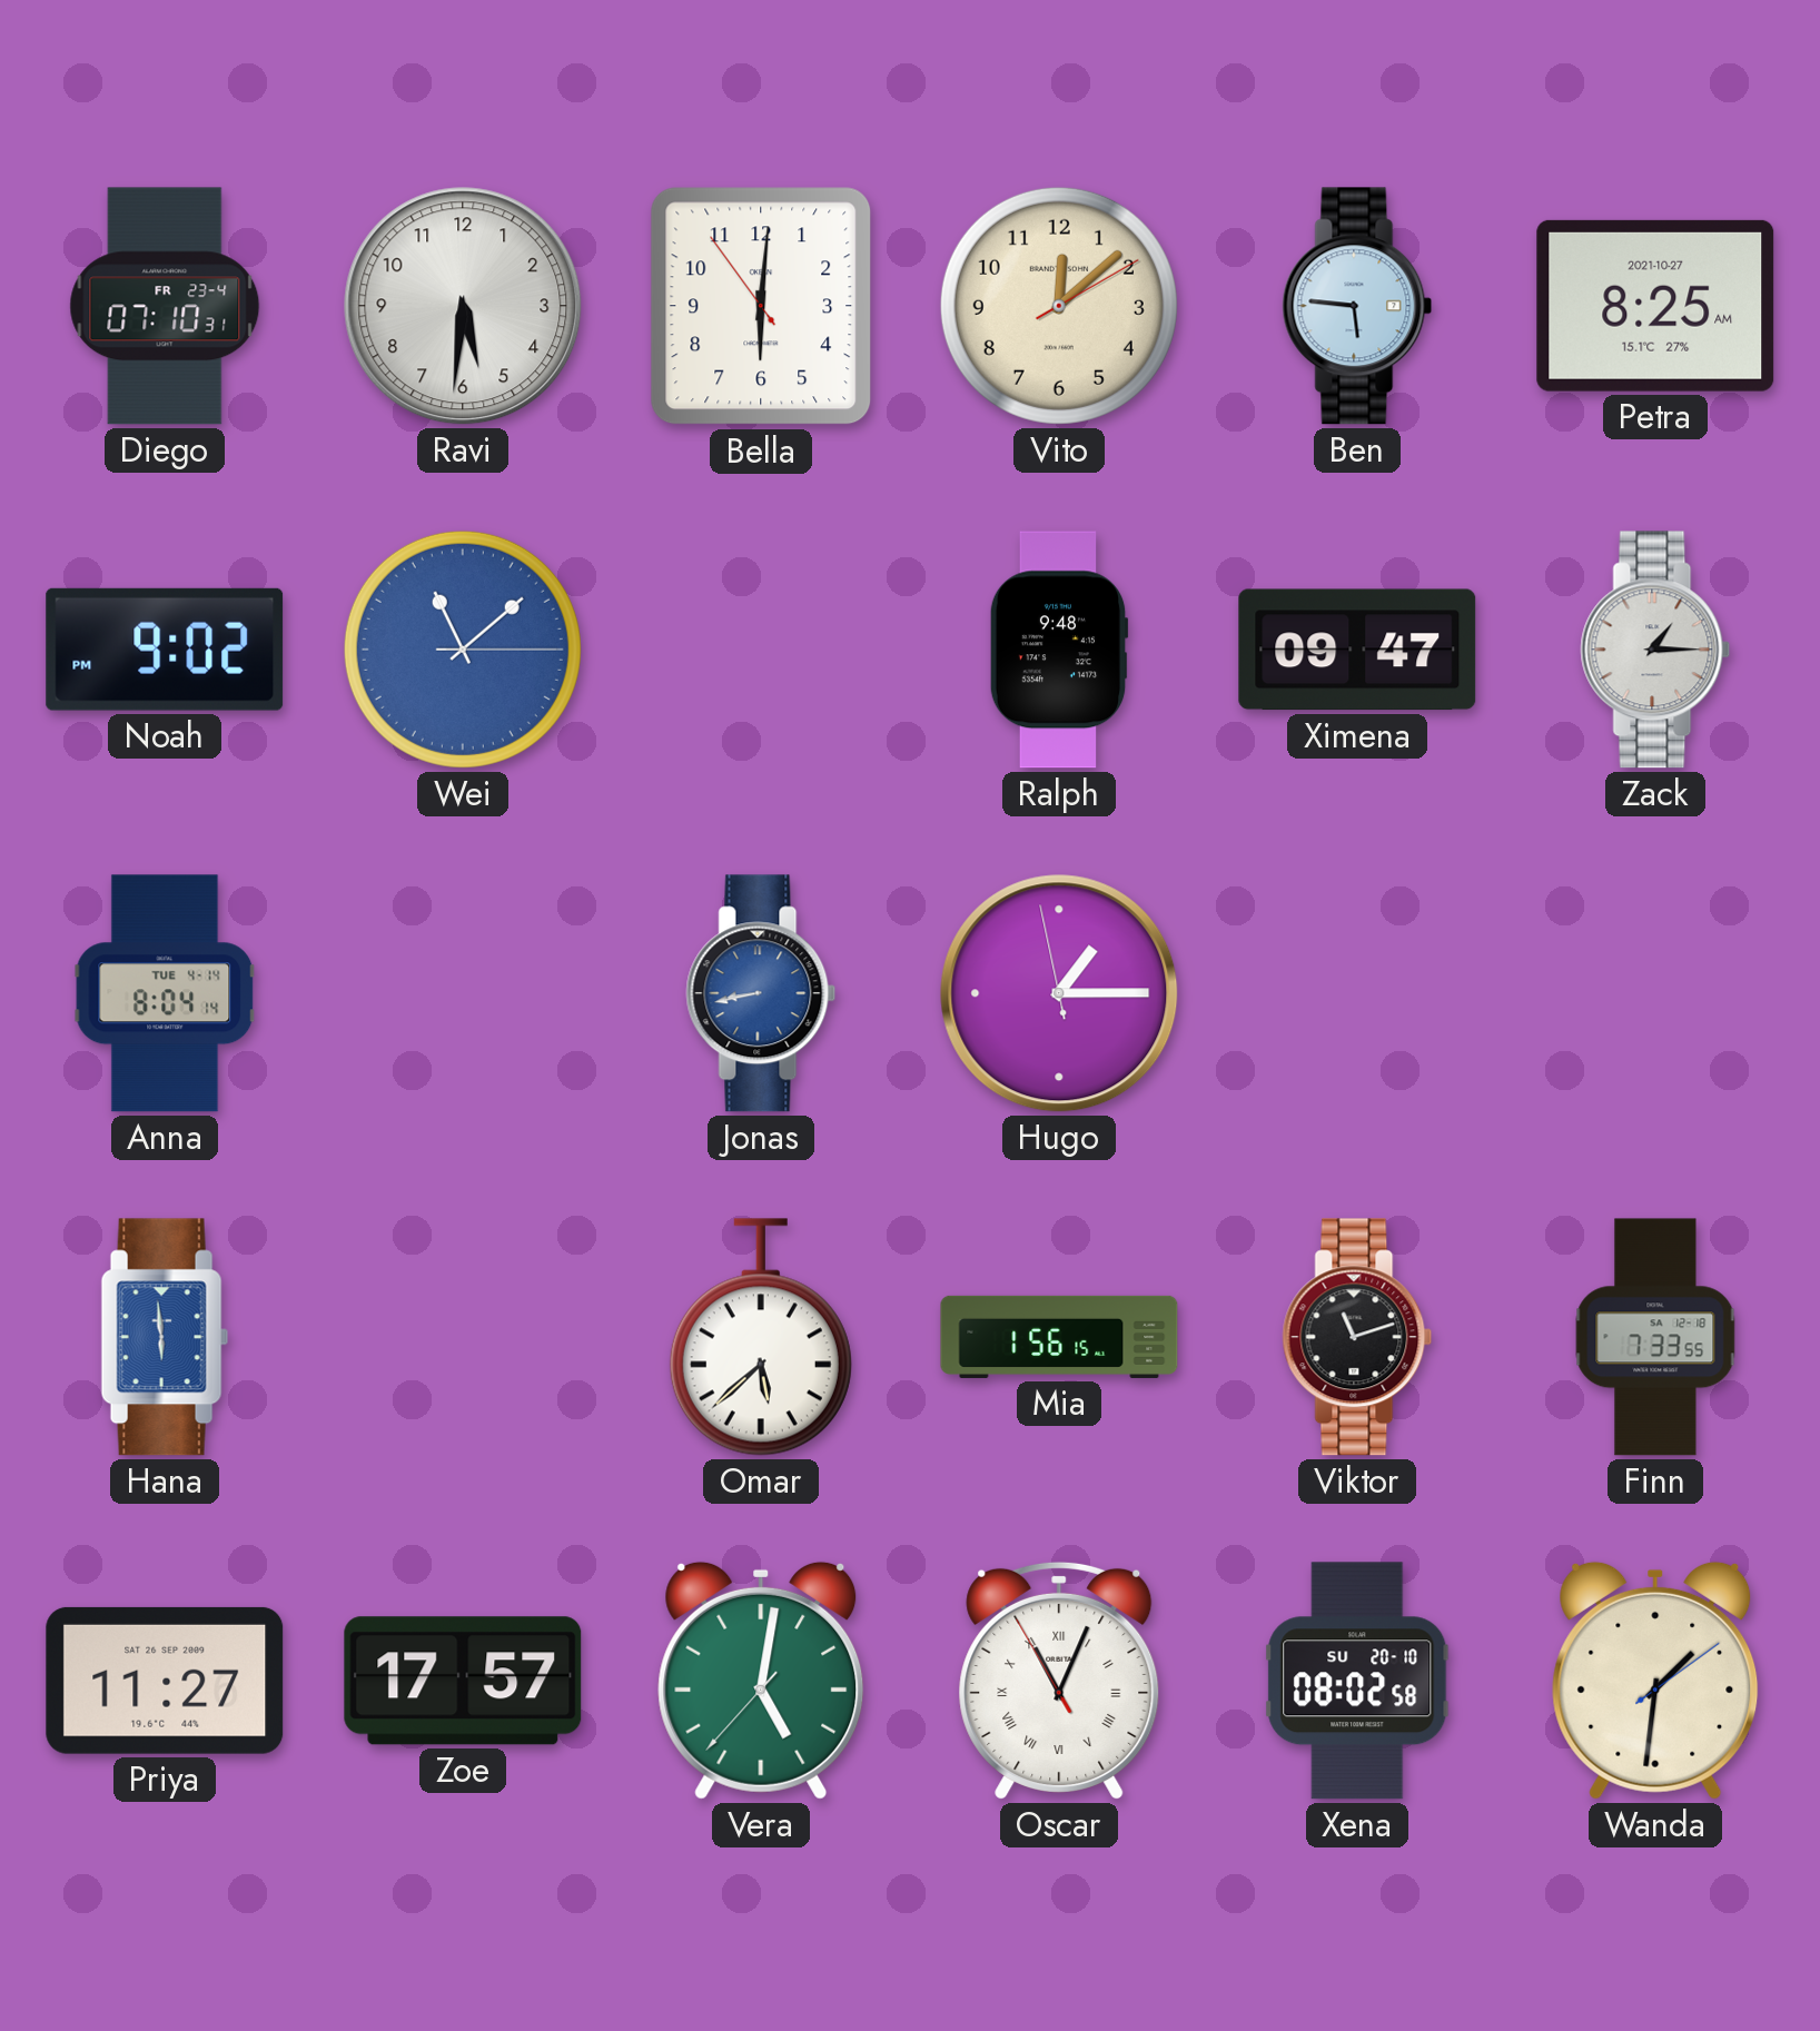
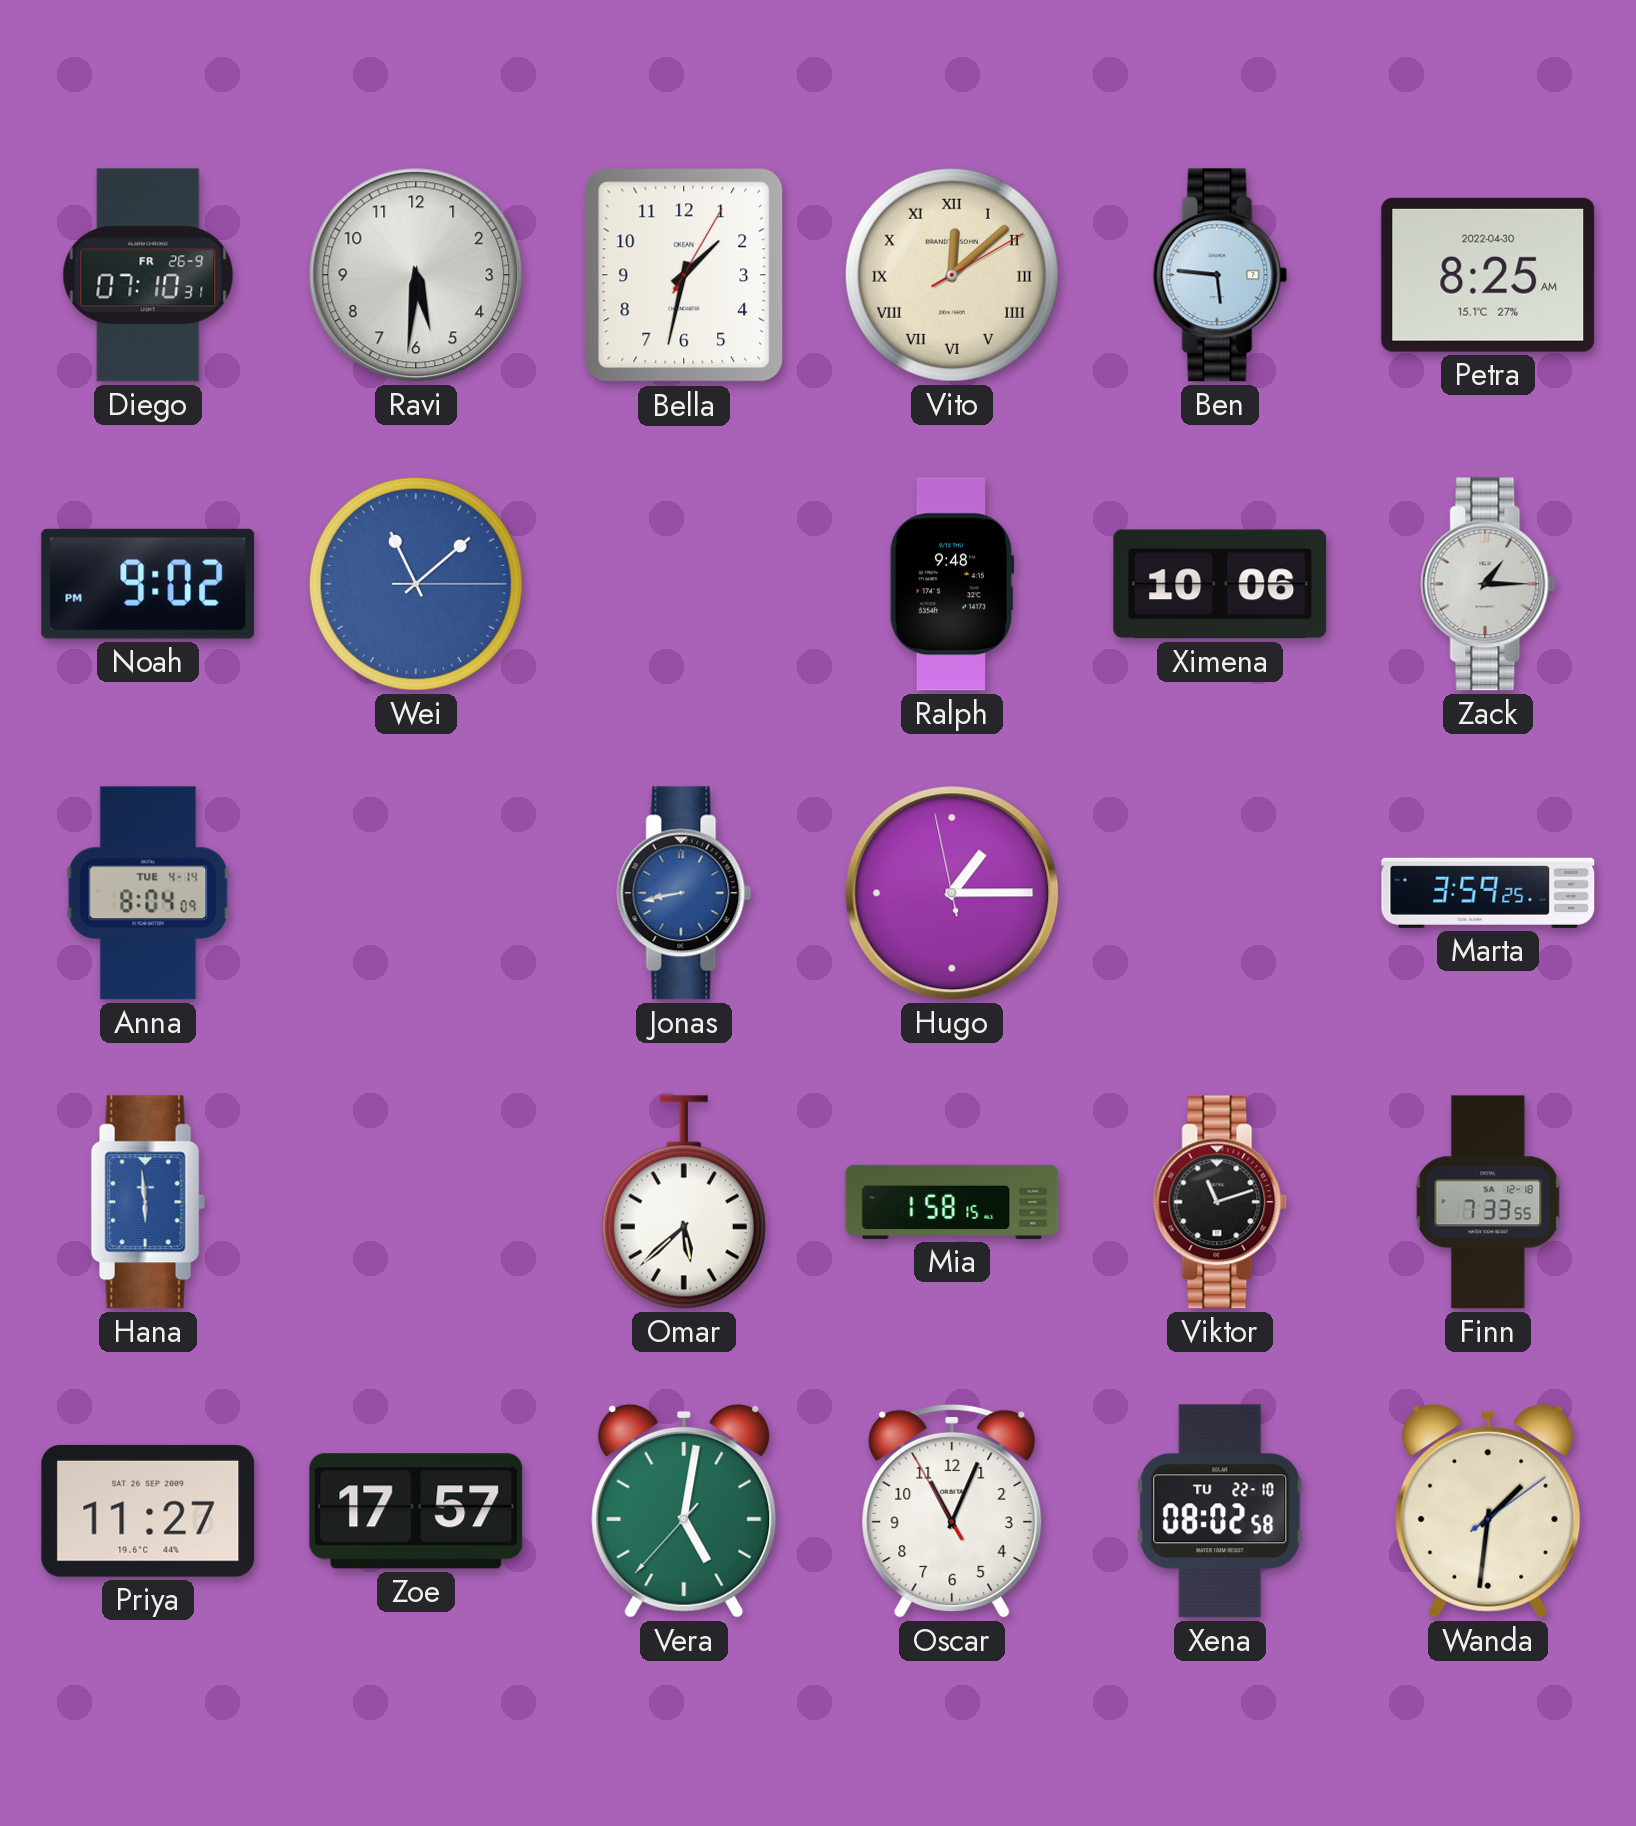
Diego date: FR 23-4 -> FR 26-9 (148, 275)
Bella: 6:00 -> 1:32 (684, 275)
Vito numerals: Arabic -> Roman (952, 275)
Petra date: 2021-10-27 -> 2022-04-30 (1488, 275)
Ximena: 09:47 -> 10:06 (1220, 584)
Anna: 8:04:14 -> 8:04:09 (148, 893)
Marta: none -> 3:59 (1488, 893)
Mia: 1:56 -> 1:58 (952, 1202)
Oscar numerals: Roman -> Arabic (952, 1511)
Xena date: SU 20-10 -> TU 22-10 (1220, 1511)
